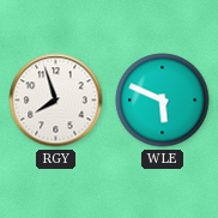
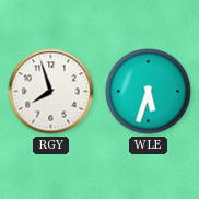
WLE: 5:49 -> 5:33 (149, 92)
